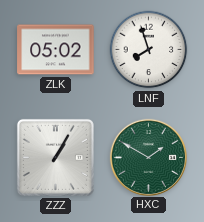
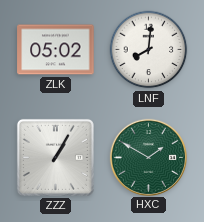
LNF: 7:57 -> 8:01 (149, 50)
